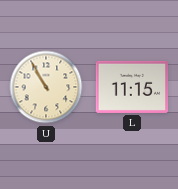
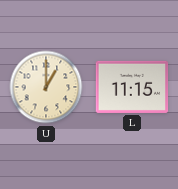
U: 10:55 -> 1:00 (46, 87)
